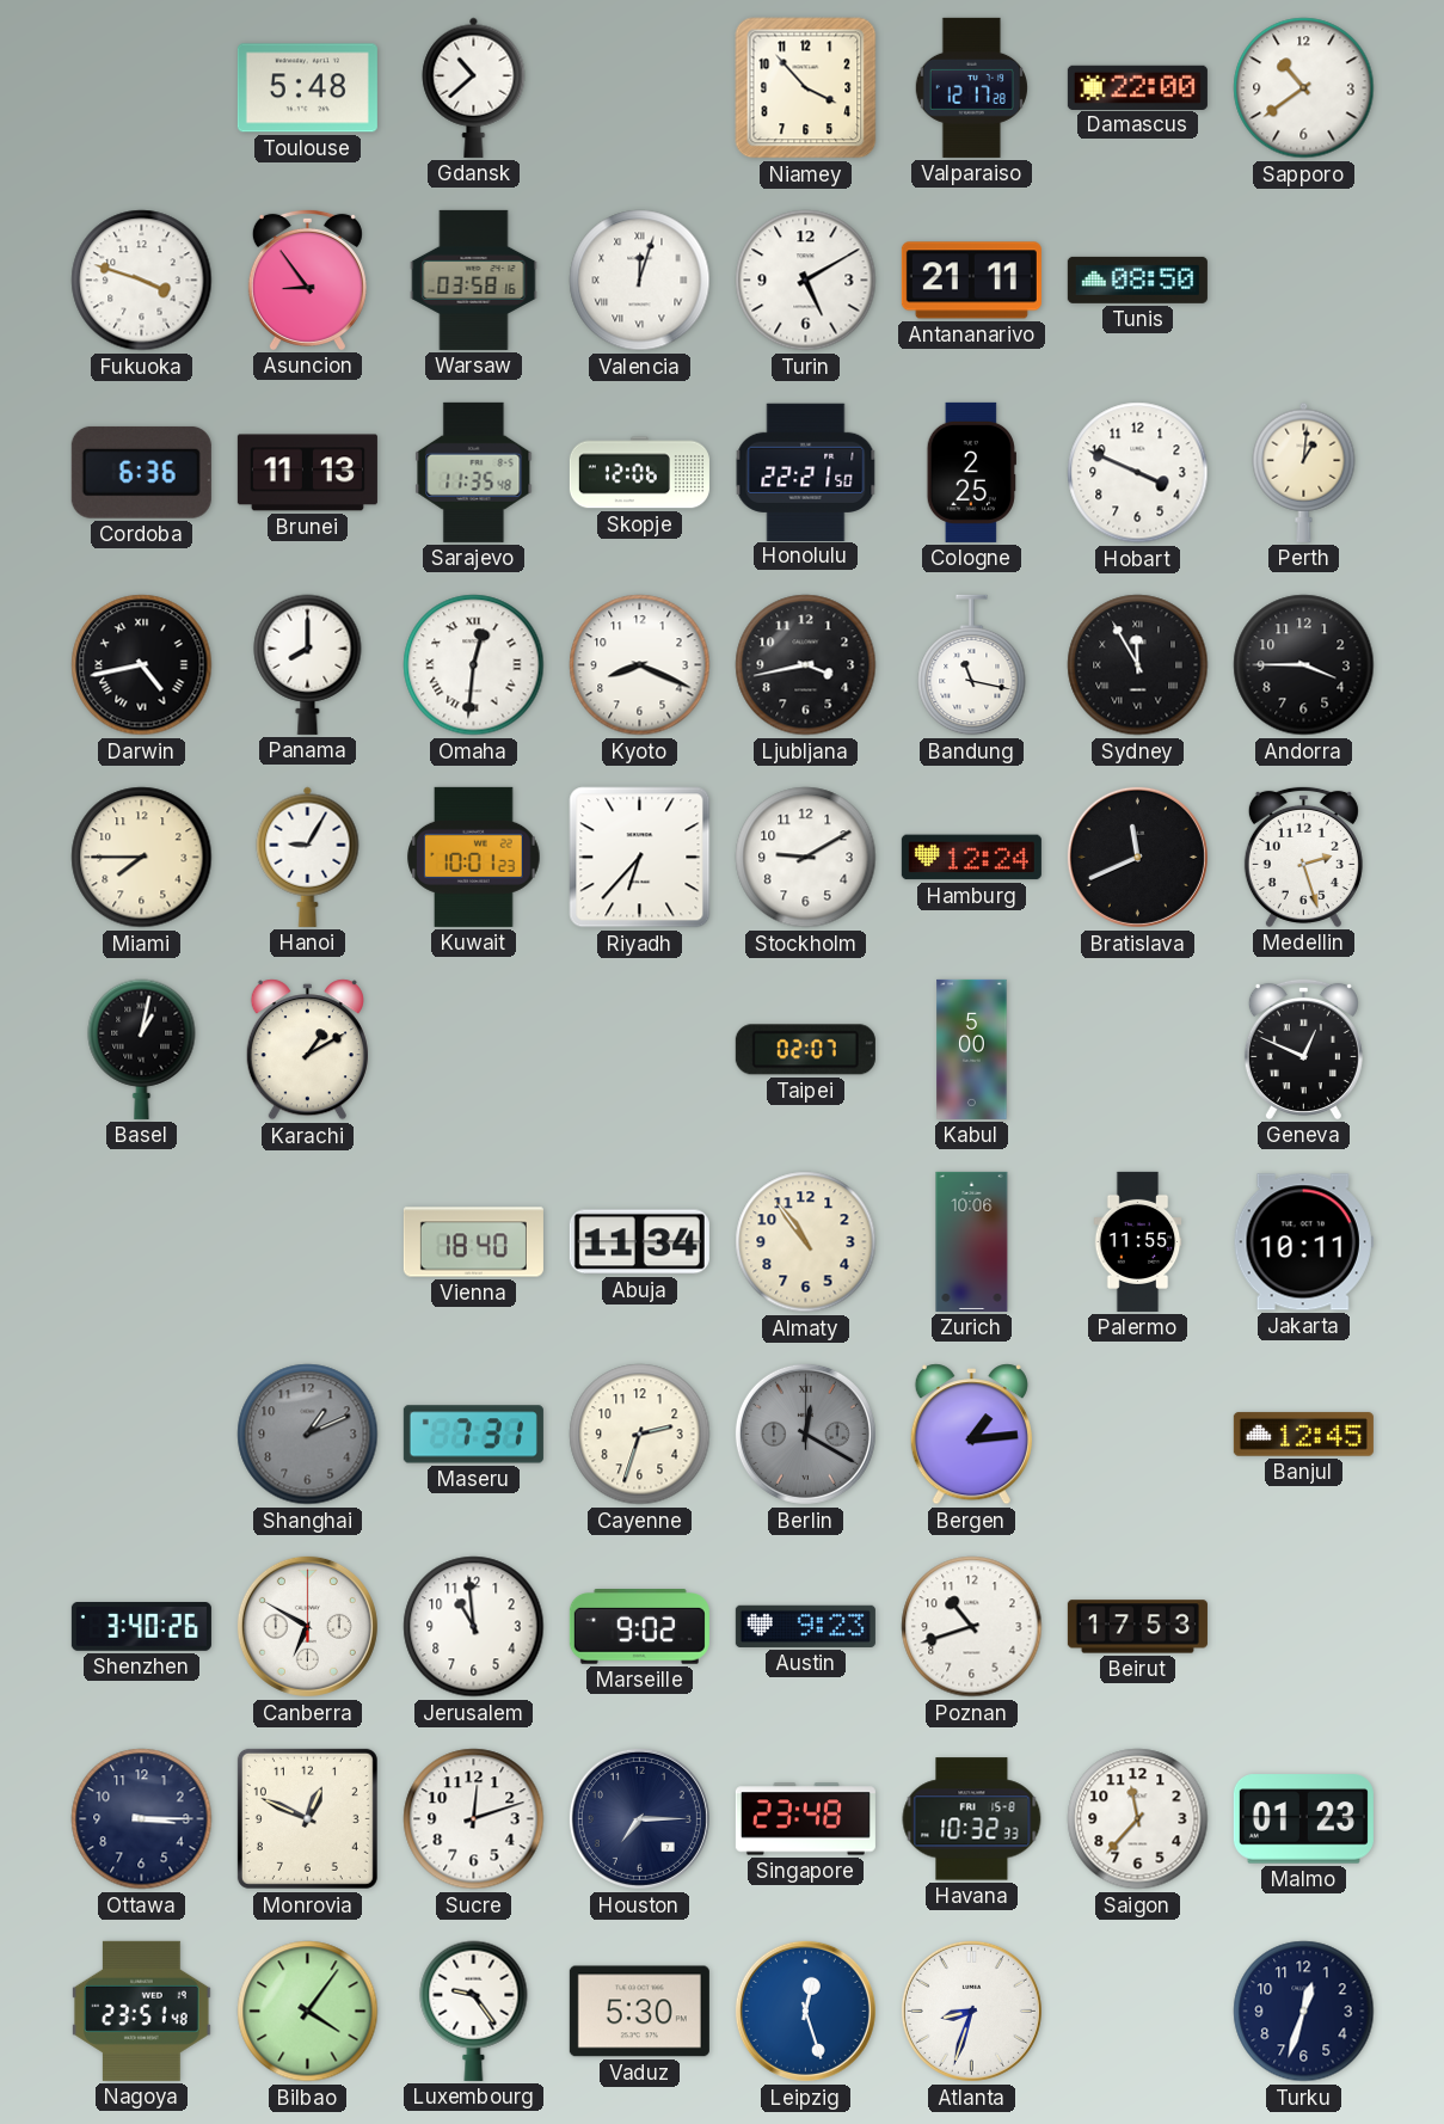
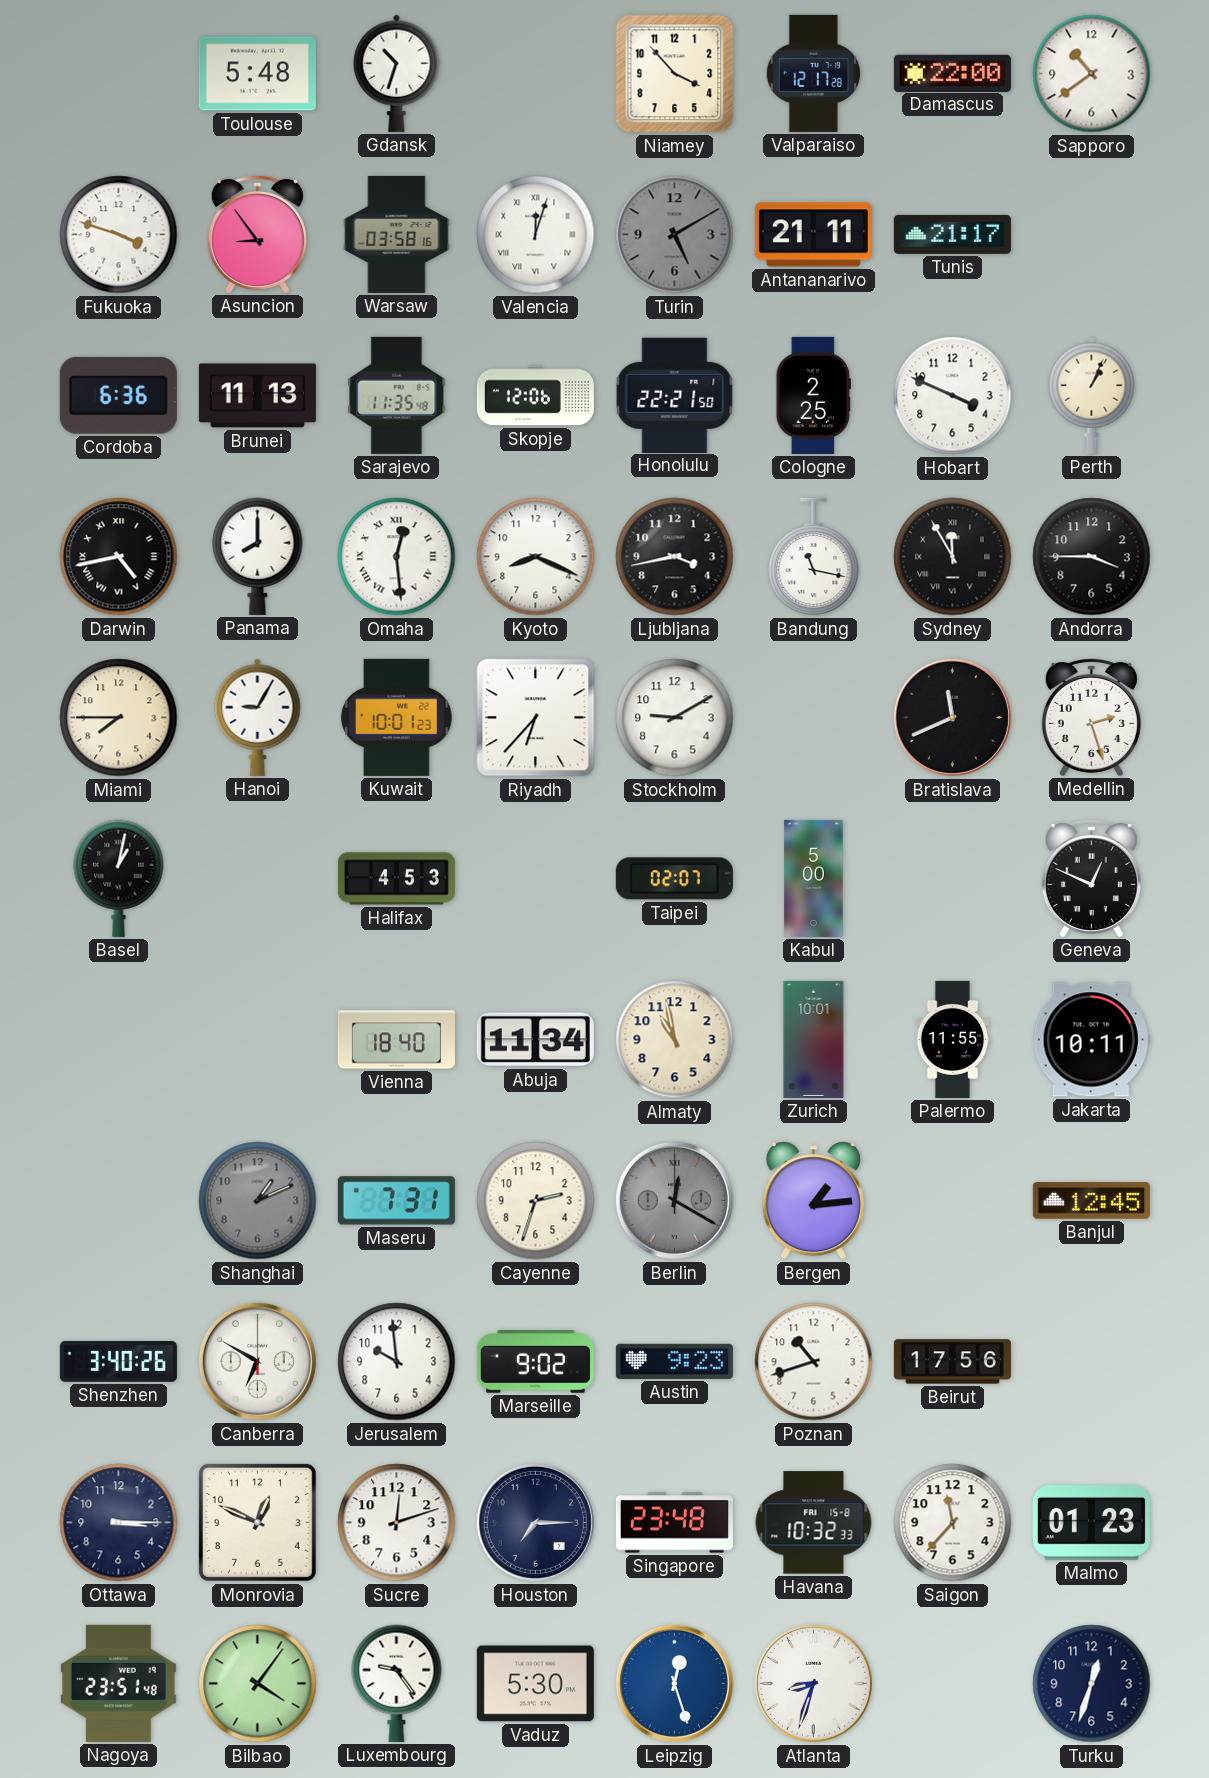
Gdansk: 10:38 -> 10:33 (397, 73)
Turin dial: white -> grey (675, 235)
Tunis: 08:50 -> 21:17 (952, 234)
Perth: 1:01 -> 1:04 (1092, 395)
Omaha: 12:31 -> 12:29 (397, 557)
Hamburg: 12:24 -> none (971, 858)
Karachi: 1:10 -> none (307, 1050)
Halifax: none -> 4:53 (396, 879)
Almaty: 10:54 -> 10:58 (675, 1040)
Zurich: 10:06 -> 10:01 (814, 1039)
Jerusalem: 10:59 -> 9:59 (397, 1362)
Beirut: 17:53 -> 17:56 (952, 1362)
